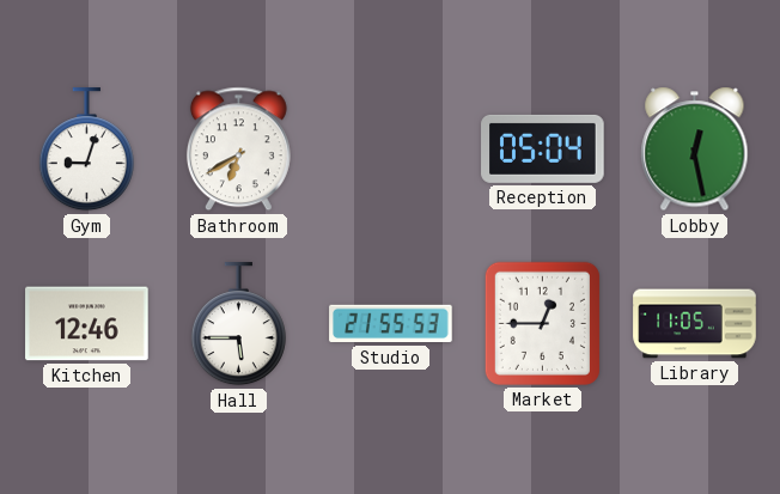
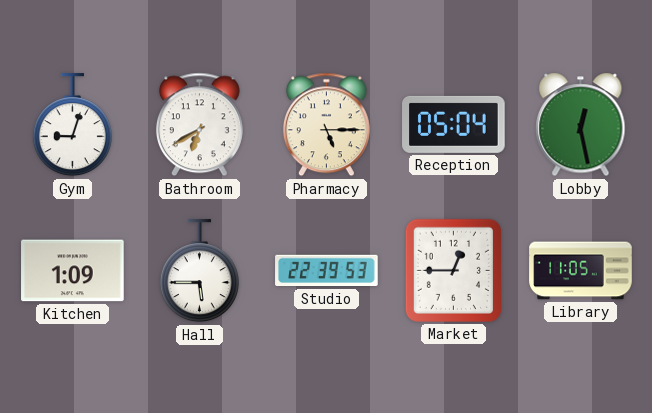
Pharmacy: none -> 5:15 (326, 125)
Kitchen: 12:46 -> 1:09 (73, 271)
Studio: 21:55 -> 22:39 (327, 271)
